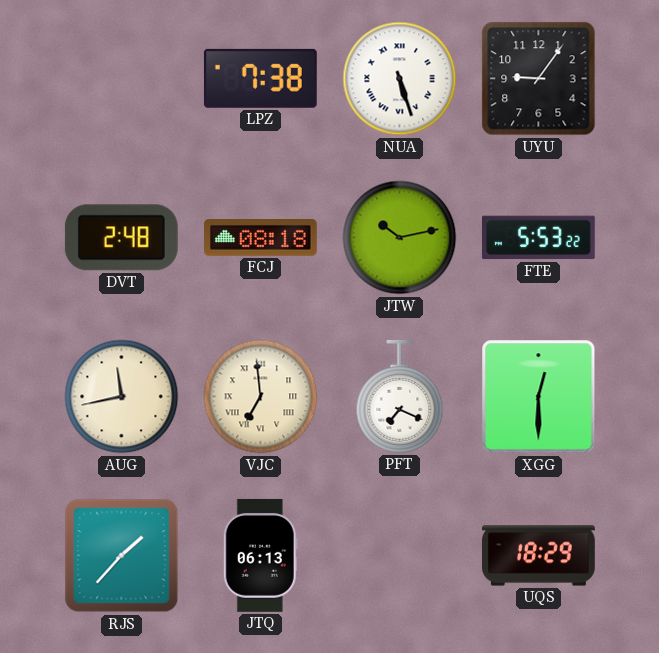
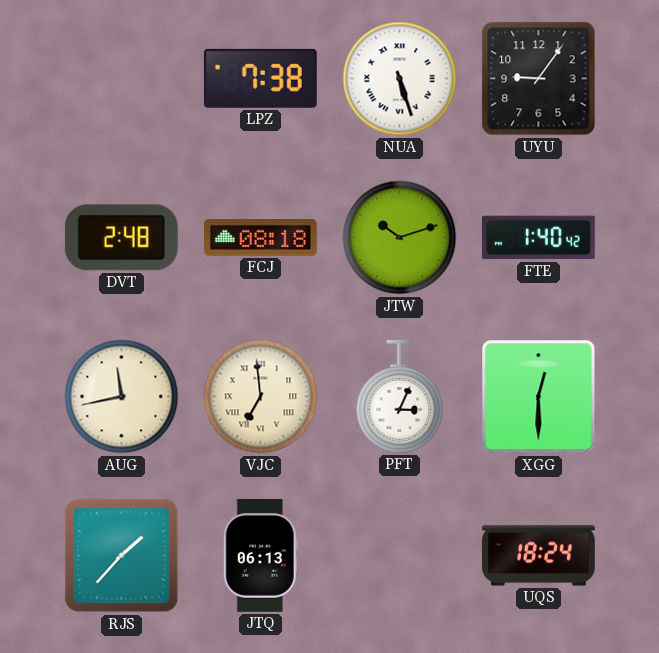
JTW: 10:13 -> 10:12 (400, 238)
FTE: 5:53 -> 1:40 (538, 238)
PFT: 7:19 -> 3:04 (400, 397)
UQS: 18:29 -> 18:24 (539, 556)
